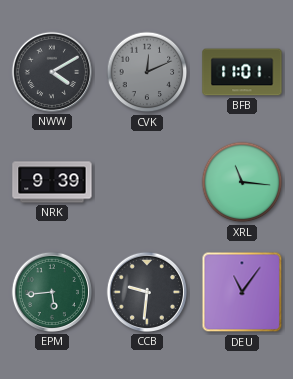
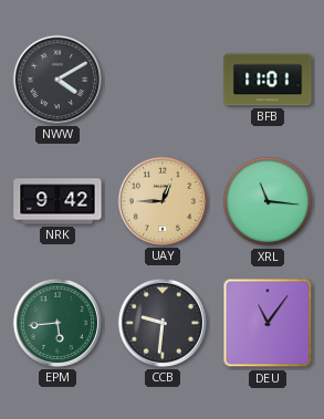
CVK: 12:11 -> none (147, 72)
NRK: 9:39 -> 9:42 (58, 201)
UAY: none -> 12:45 (163, 201)
